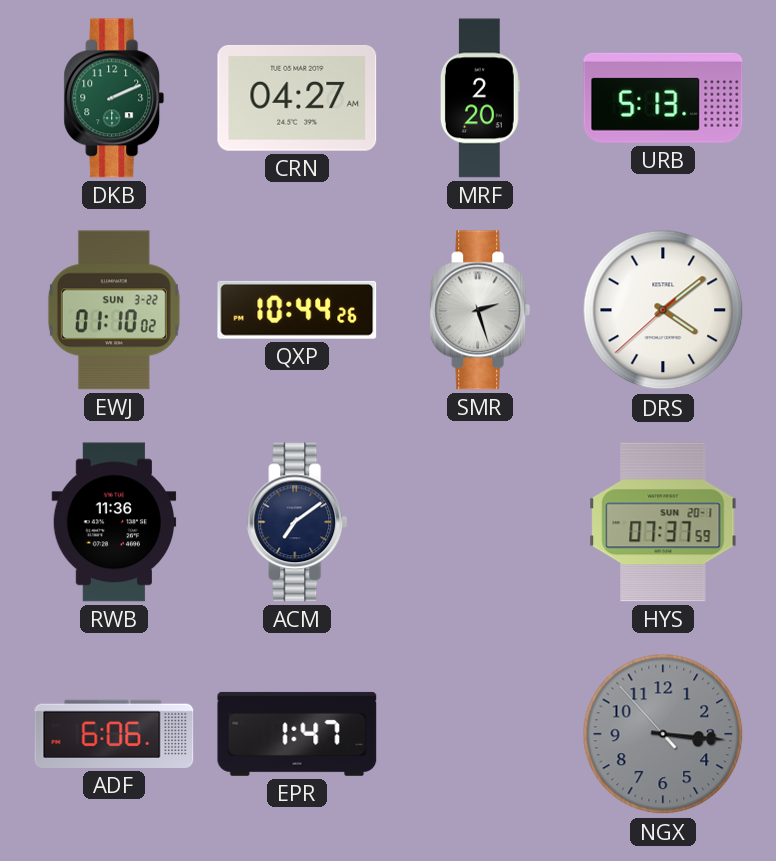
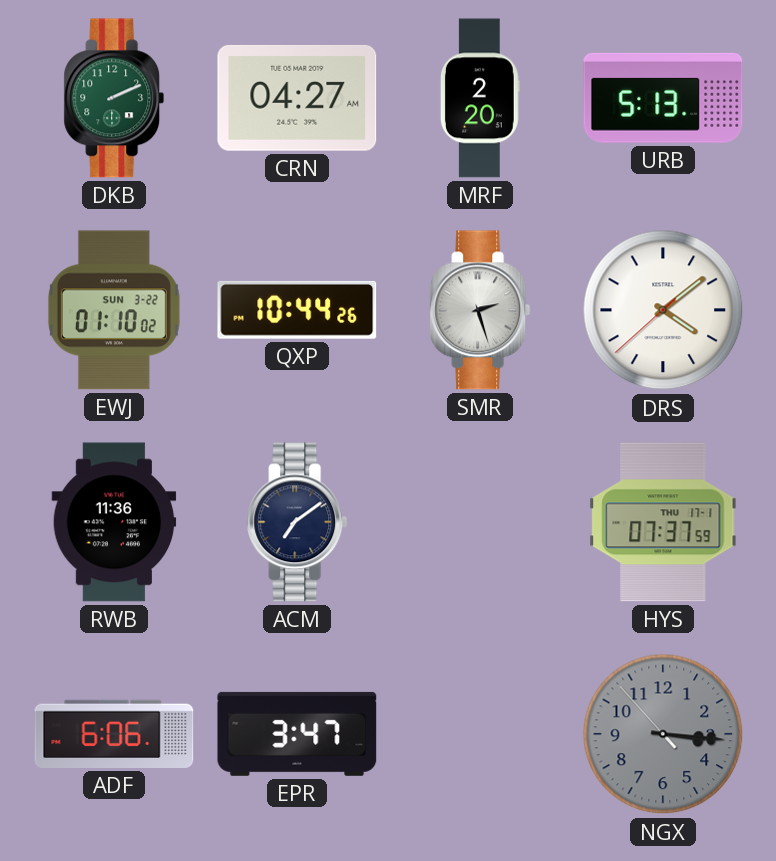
HYS date: SUN 20-1 -> THU 17-1 (663, 522)
EPR: 1:47 -> 3:47 (297, 734)
